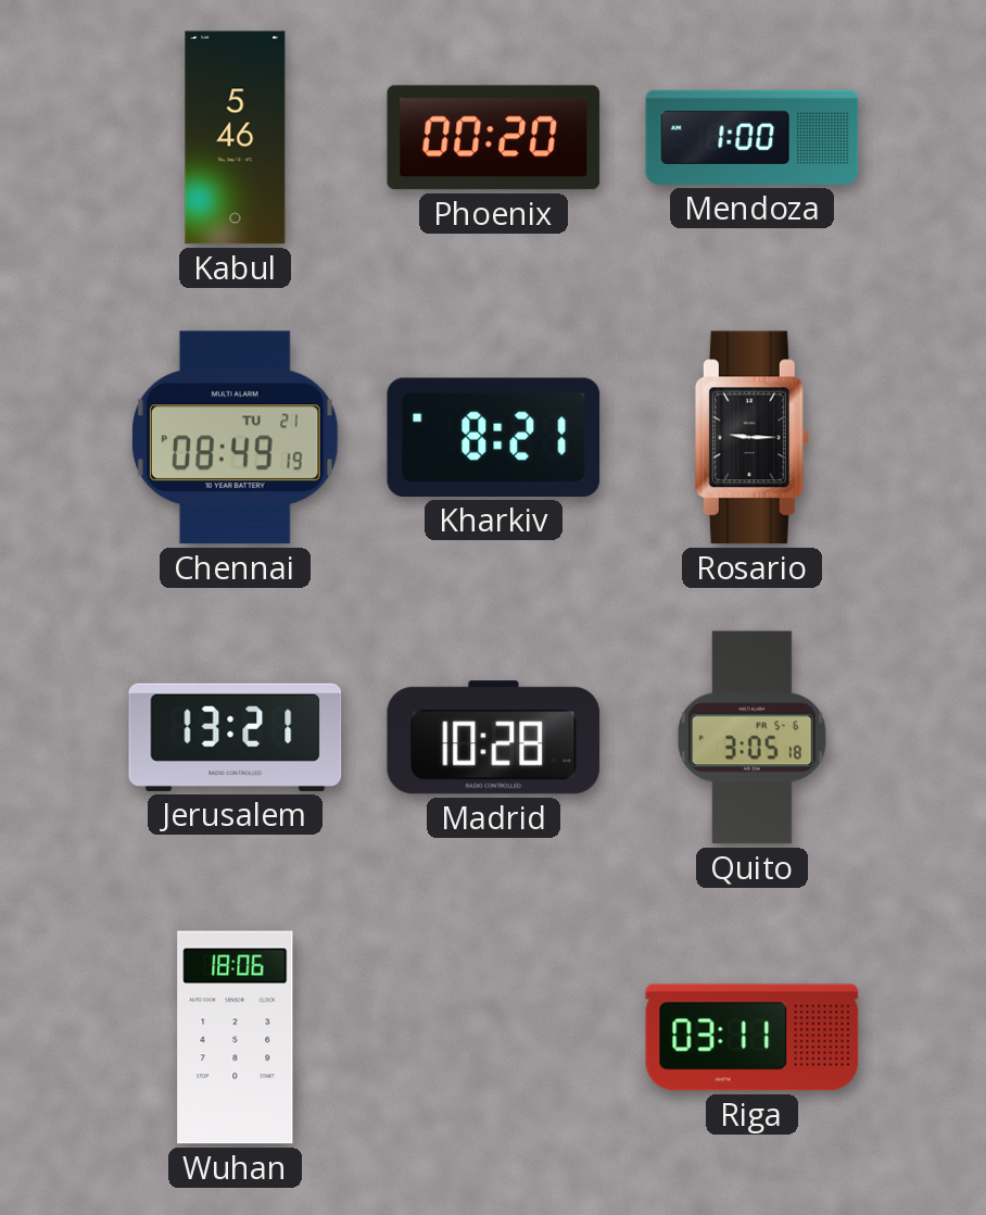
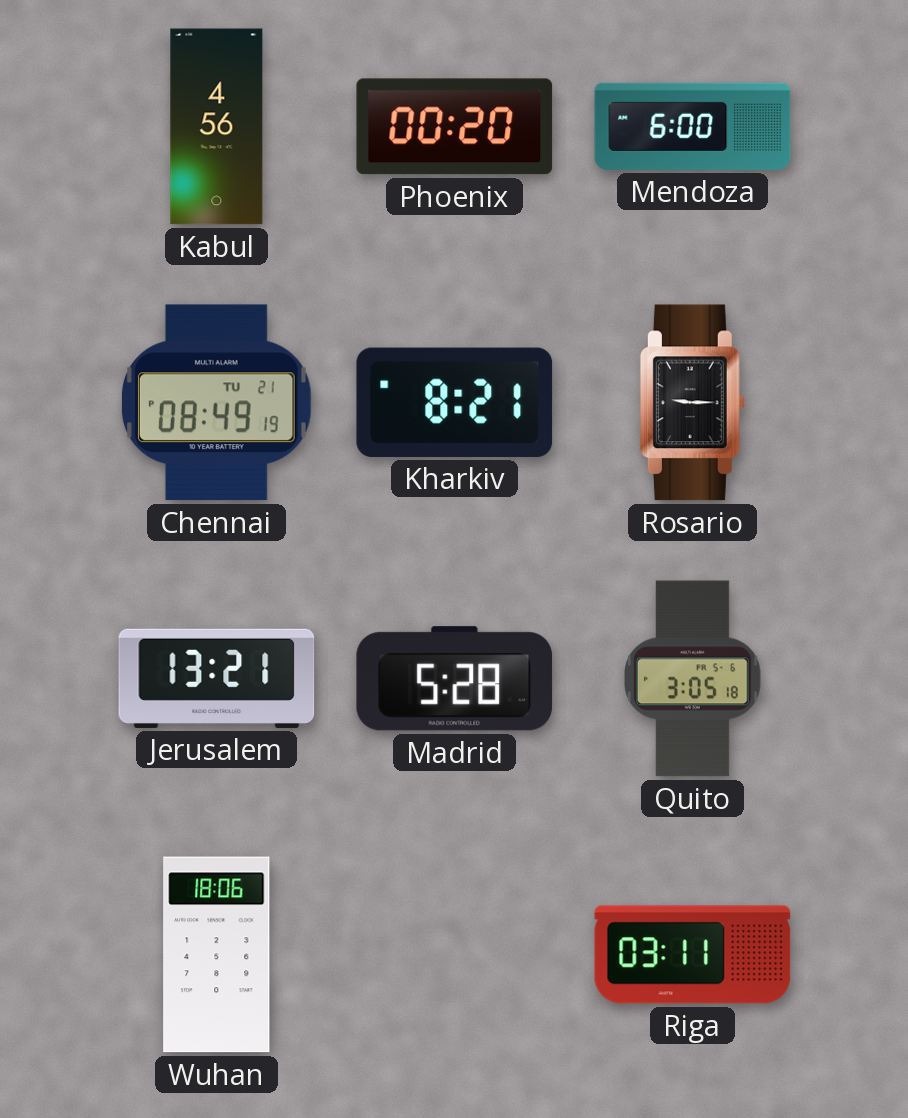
Kabul: 5:46 -> 4:56 (217, 127)
Mendoza: 1:00 -> 6:00 (693, 126)
Madrid: 10:28 -> 5:28 (455, 679)
